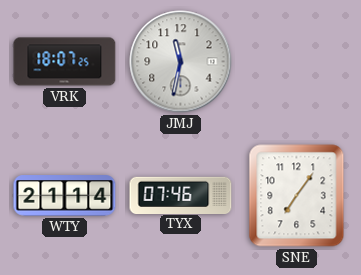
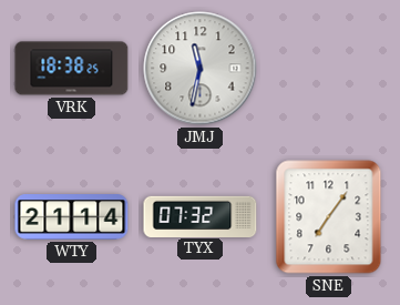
VRK: 18:07 -> 18:38 (72, 69)
TYX: 07:46 -> 07:32 (201, 216)
